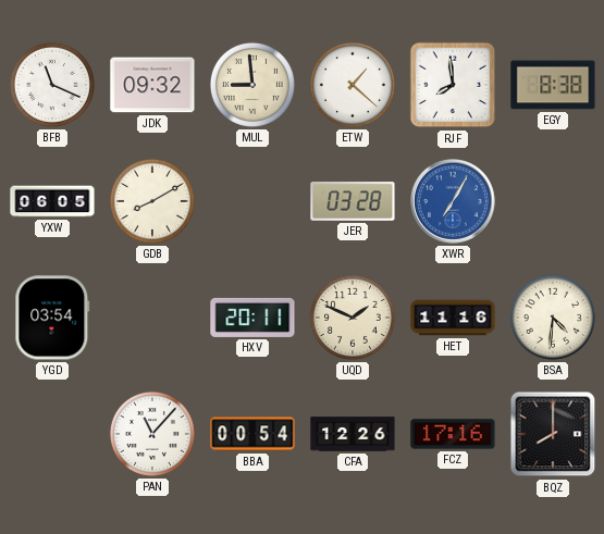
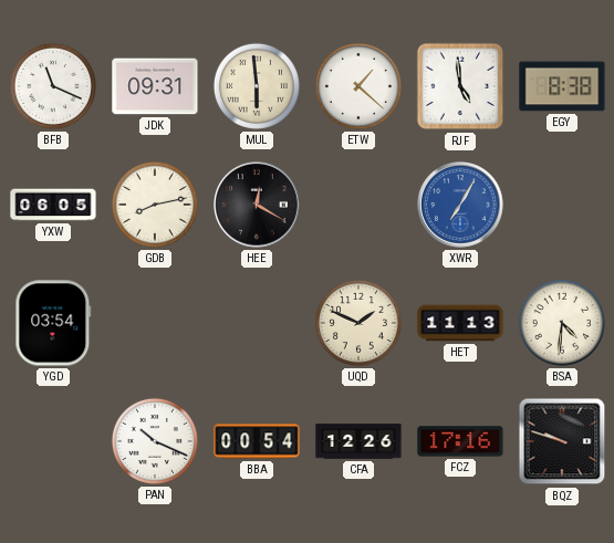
JDK: 09:32 -> 09:31 (155, 86)
MUL: 8:59 -> 5:59 (257, 86)
RJF: 7:59 -> 4:59 (460, 86)
GDB: 8:10 -> 8:13 (155, 205)
HEE: none -> 12:20 (257, 205)
JER: 03:28 -> none (353, 201)
HXV: 20:11 -> none (252, 318)
HET: 11:16 -> 11:13 (460, 323)
PAN: 11:07 -> 10:19 (155, 441)
BQZ: 8:00 -> 9:48 (562, 441)
